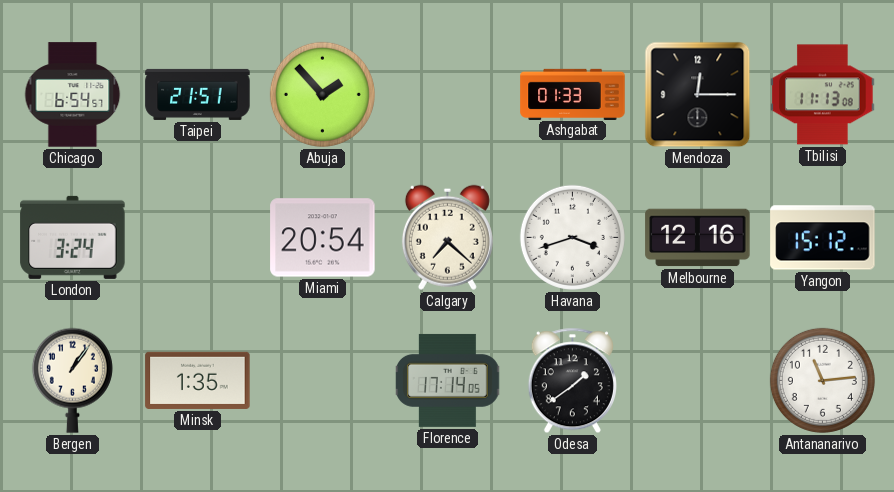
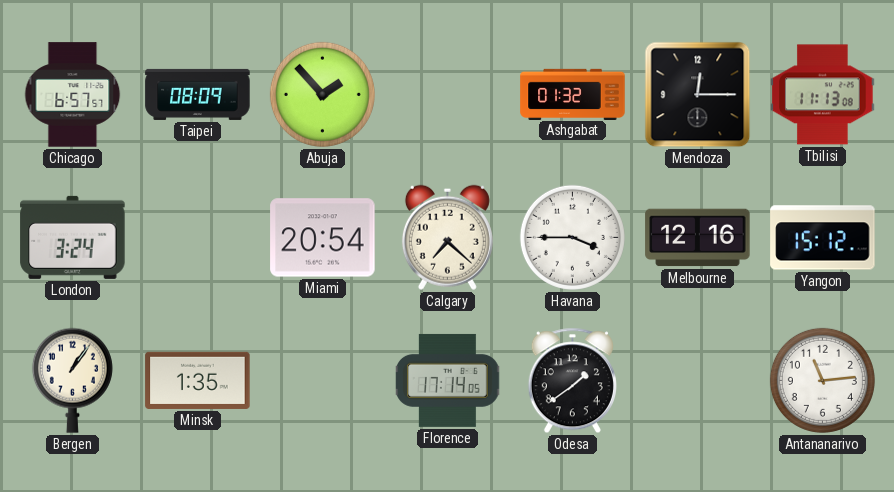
Chicago: 6:54 -> 6:57 (73, 95)
Taipei: 21:51 -> 08:09 (198, 94)
Ashgabat: 01:33 -> 01:32 (573, 94)
Havana: 3:42 -> 3:45 (572, 237)
